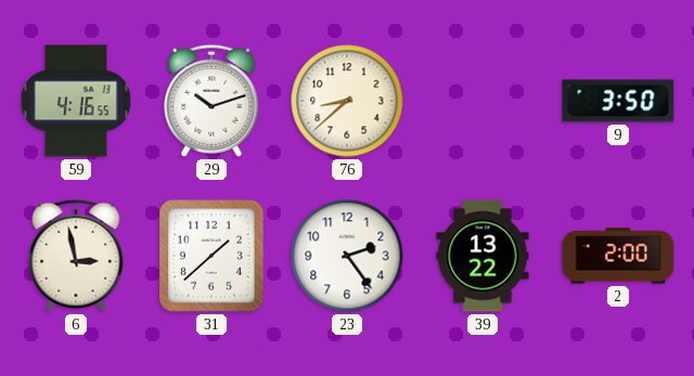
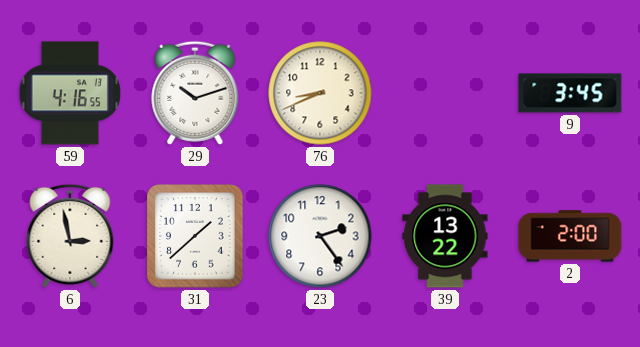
76: 8:38 -> 8:41 (320, 93)
9: 3:50 -> 3:45 (570, 93)
